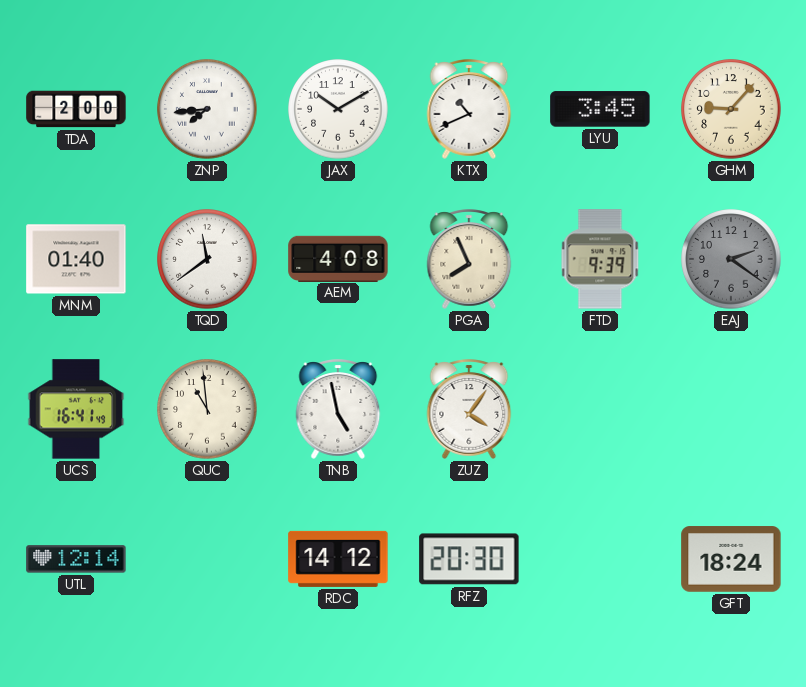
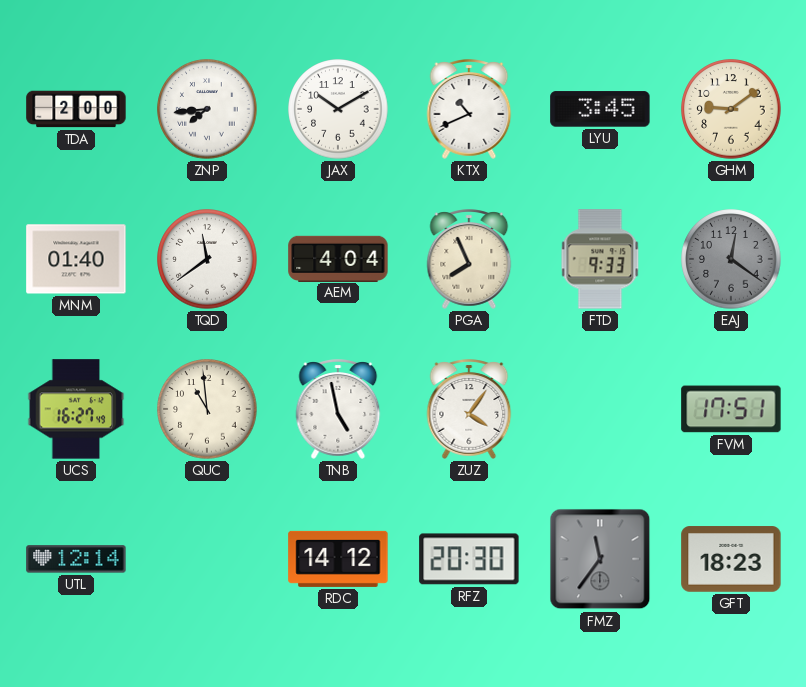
GHM: 9:07 -> 9:09 (731, 109)
AEM: 4:08 -> 4:04 (338, 258)
FTD: 9:39 -> 9:33 (600, 259)
EAJ: 2:21 -> 12:21 (731, 259)
UCS: 16:41 -> 16:27 (76, 409)
FVM: none -> 17:51 (731, 409)
FMZ: none -> 11:36 (600, 559)
GFT: 18:24 -> 18:23 (731, 559)
